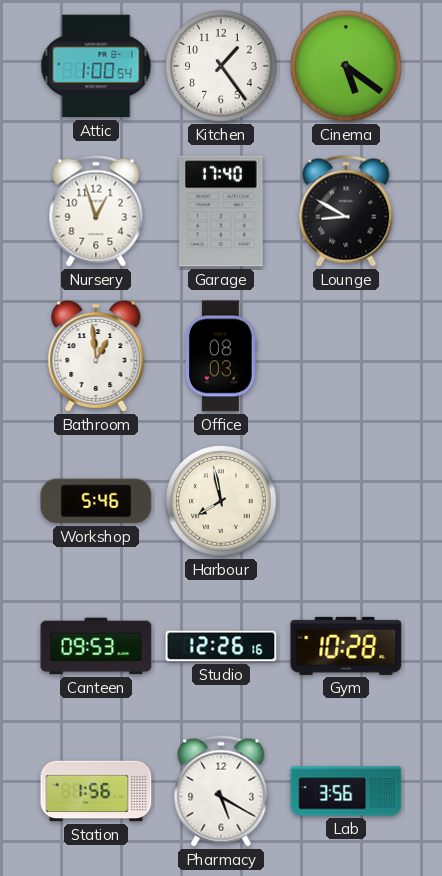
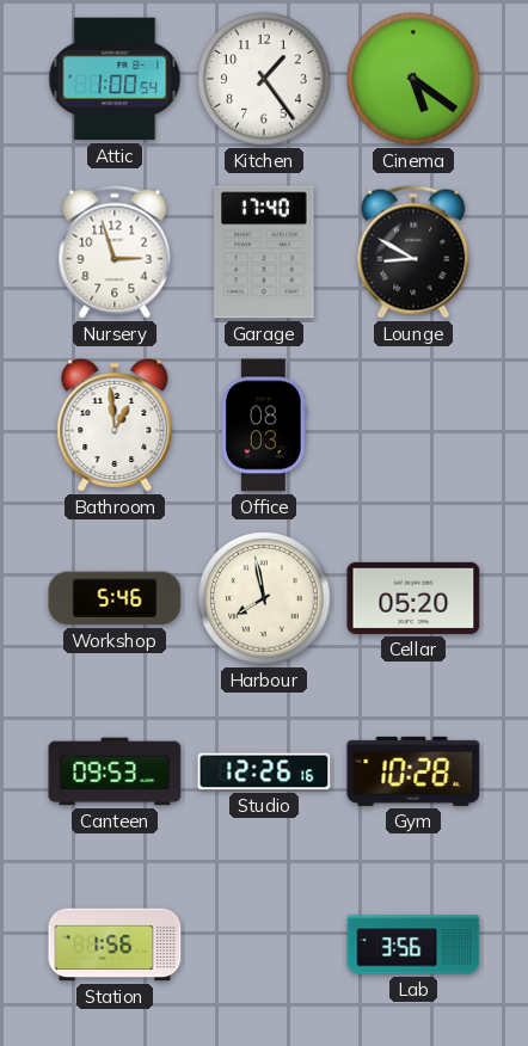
Nursery: 12:57 -> 2:57 (115, 252)
Cellar: none -> 05:20 (413, 598)
Pharmacy: 5:20 -> none (221, 791)
